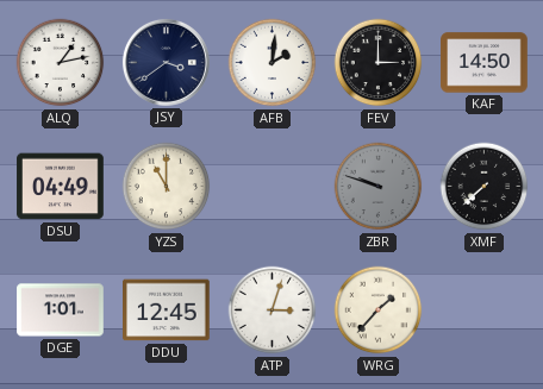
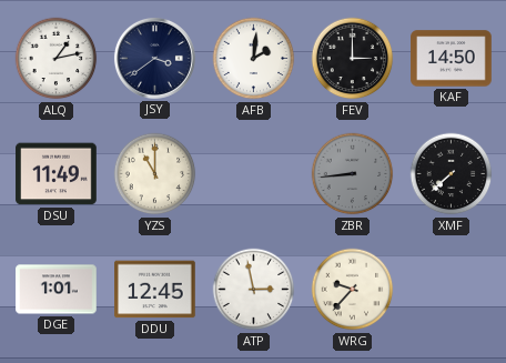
DSU: 04:49 -> 11:49 (57, 174)
ZBR: 9:48 -> 8:44 (353, 174)
ATP: 3:03 -> 2:58 (254, 290)
WRG: 1:37 -> 9:37 (353, 290)
